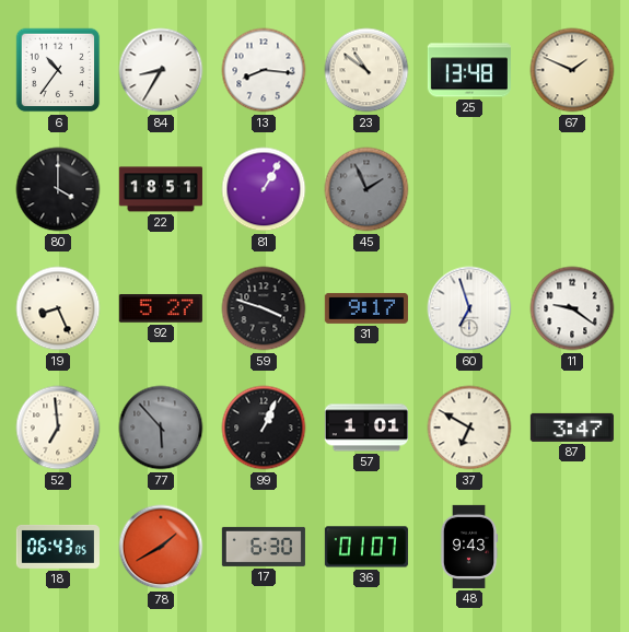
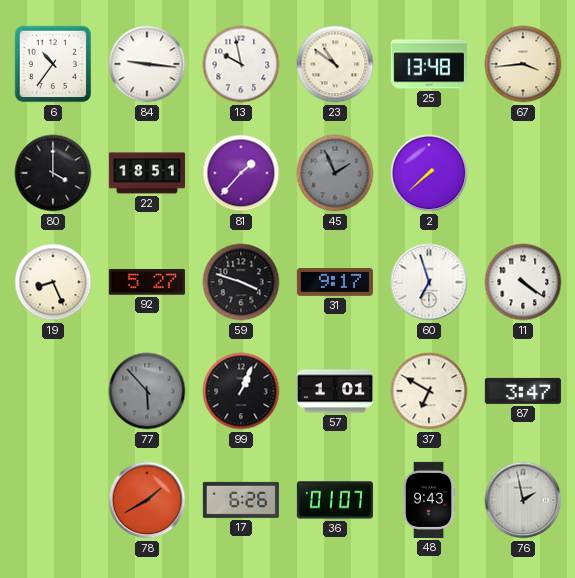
84: 8:35 -> 9:16 (147, 64)
13: 8:16 -> 9:58 (241, 64)
67: 1:49 -> 3:44 (523, 64)
81: 1:05 -> 1:37 (241, 173)
2: none -> 7:38 (429, 173)
11: 9:21 -> 4:21 (523, 282)
52: 6:59 -> none (58, 428)
18: 06:43 -> none (58, 547)
17: 6:30 -> 6:26 (241, 500)
76: none -> 1:58 (523, 500)
